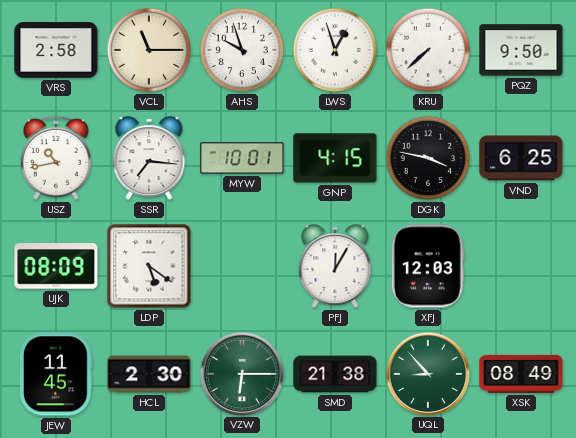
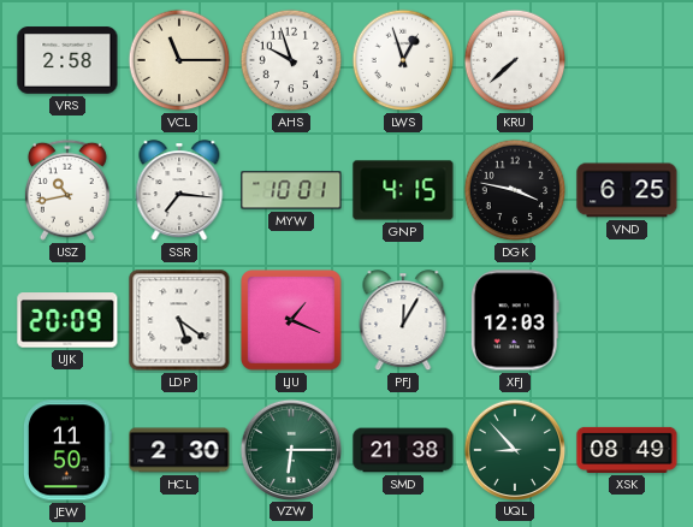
PQZ: 9:50 -> none (521, 50)
UJK: 08:09 -> 20:09 (67, 320)
LJU: none -> 1:19 (292, 321)
JEW: 11:45 -> 11:50 (67, 450)
